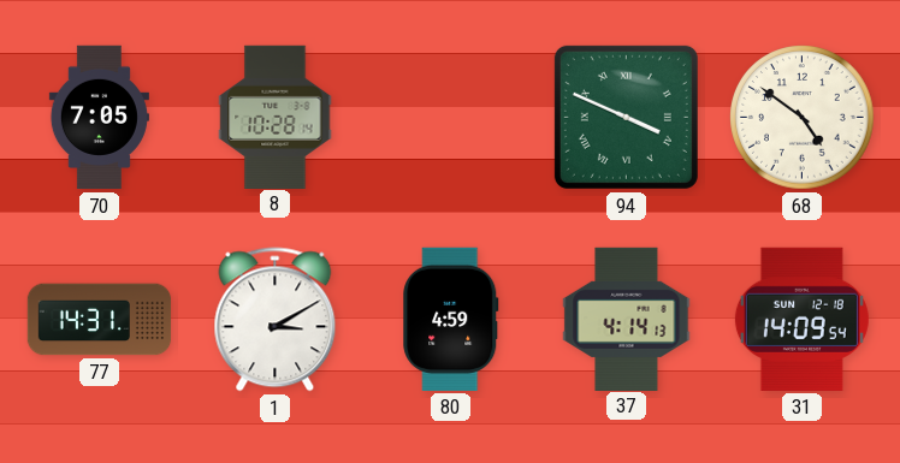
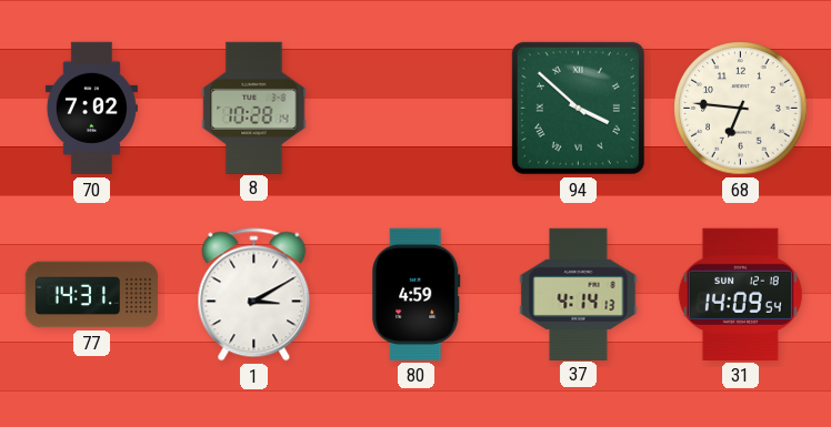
70: 7:05 -> 7:02 (91, 109)
94: 3:49 -> 3:52 (578, 108)
68: 4:51 -> 6:46 (741, 109)
